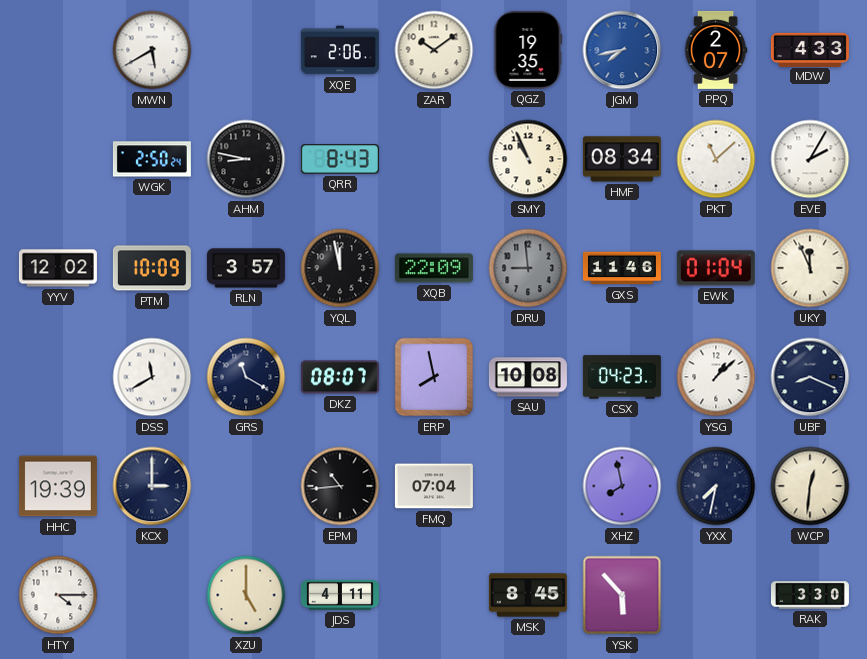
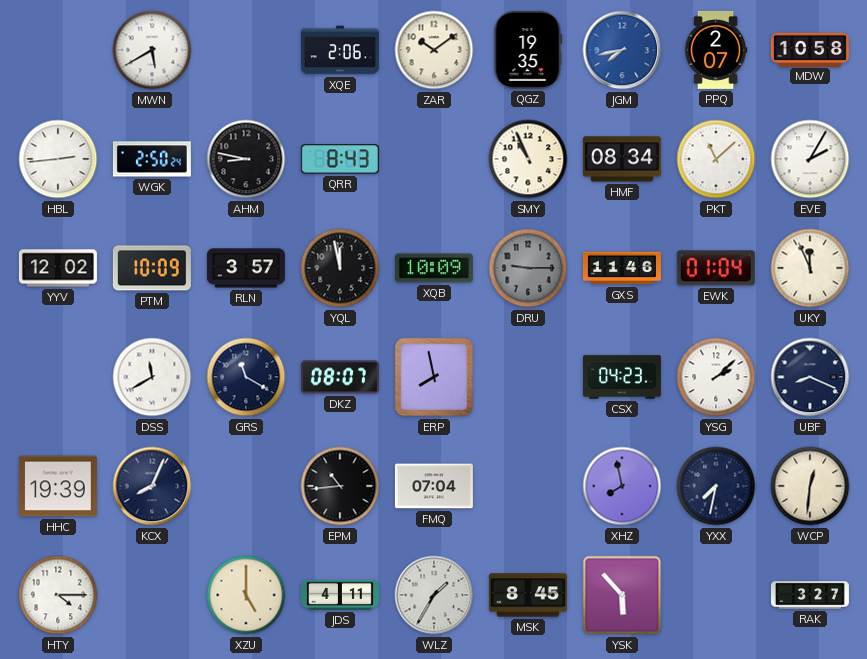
MDW: 4:33 -> 10:58 (810, 49)
HBL: none -> 2:44 (58, 159)
XQB: 22:09 -> 10:09 (434, 268)
DRU: 8:59 -> 9:15 (528, 268)
SAU: 10:08 -> none (528, 377)
YSG: 1:08 -> 2:08 (716, 377)
KCX: 3:00 -> 8:04 (152, 486)
WLZ: none -> 1:35 (434, 595)
RAK: 3:30 -> 3:27 (810, 595)
